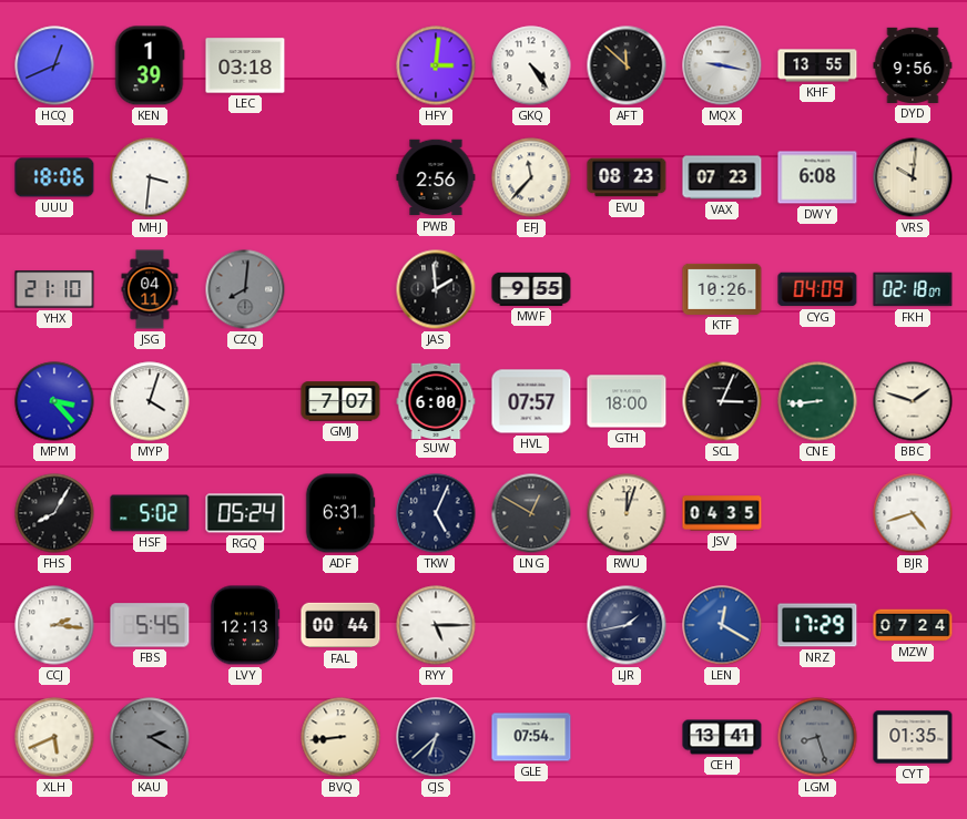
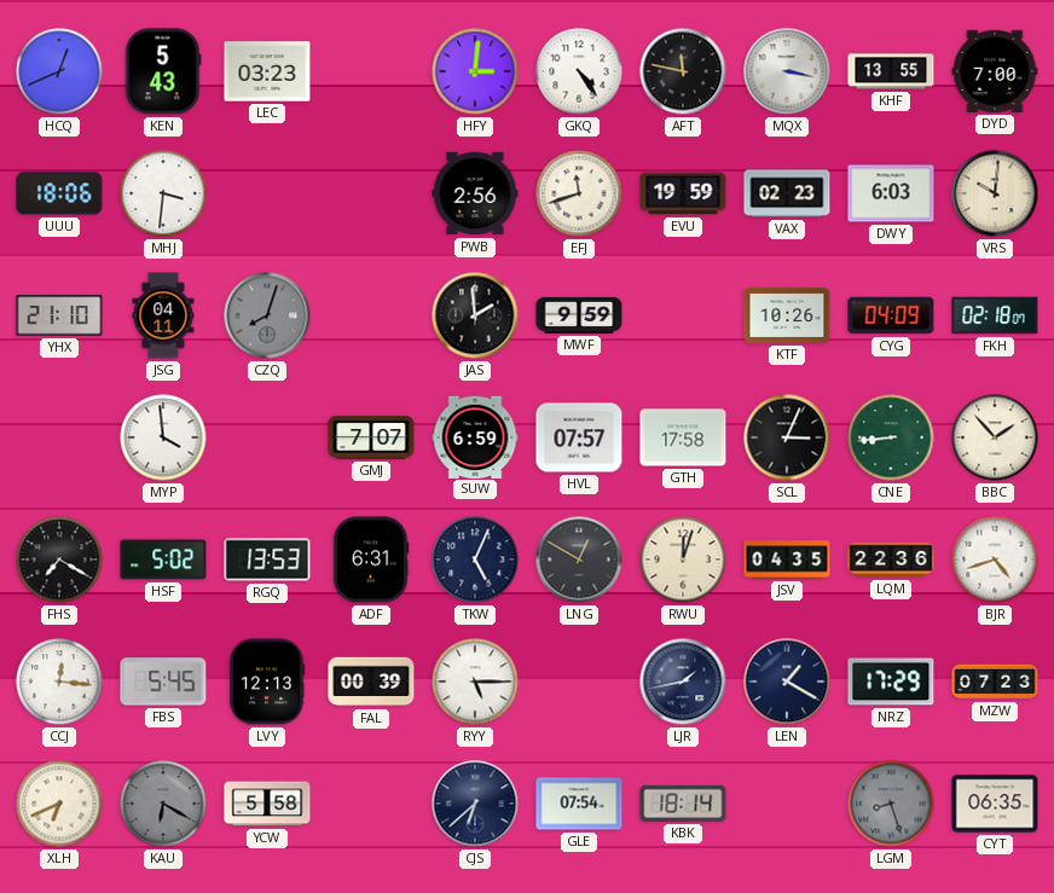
KEN: 1:39 -> 5:43 (163, 71)
LEC: 03:18 -> 03:23 (267, 71)
AFT: 11:52 -> 11:47 (683, 71)
MQX: 9:17 -> 3:17 (787, 71)
DYD: 9:56 -> 7:00 (995, 71)
EFJ: 11:37 -> 11:42 (579, 193)
EVU: 08:23 -> 19:59 (683, 193)
VAX: 07:23 -> 02:23 (787, 193)
DWY: 6:08 -> 6:03 (891, 193)
CZQ: 8:01 -> 8:03 (267, 315)
MWF: 9:55 -> 9:59 (579, 315)
MPM: 3:23 -> none (54, 401)
MYP: 4:03 -> 3:59 (163, 437)
SUW: 6:00 -> 6:59 (475, 436)
GTH: 18:00 -> 17:58 (683, 437)
BBC: 1:48 -> 1:53 (995, 437)
FHS: 8:05 -> 7:20 (59, 559)
RGQ: 05:24 -> 13:53 (267, 559)
LQM: none -> 22:36 (891, 559)
CCJ: 2:16 -> 12:16 (59, 682)
FAL: 00:44 -> 00:39 (371, 682)
LEN: 12:20 -> 1:20 (787, 682)
LEN dial: blue -> navy (787, 682)
MZW: 07:24 -> 07:23 (995, 682)
XLH: 5:41 -> 6:41 (59, 804)
KAU: 2:20 -> 6:20 (163, 804)
YCW: none -> 5:58 (267, 804)
BVQ: 8:44 -> none (340, 737)
KBK: none -> 18:14 (683, 804)
CEH: 13:41 -> none (722, 737)
CYT: 01:35 -> 06:35 (995, 804)
